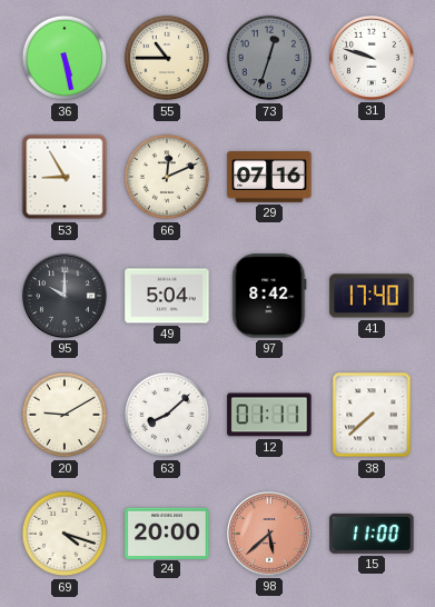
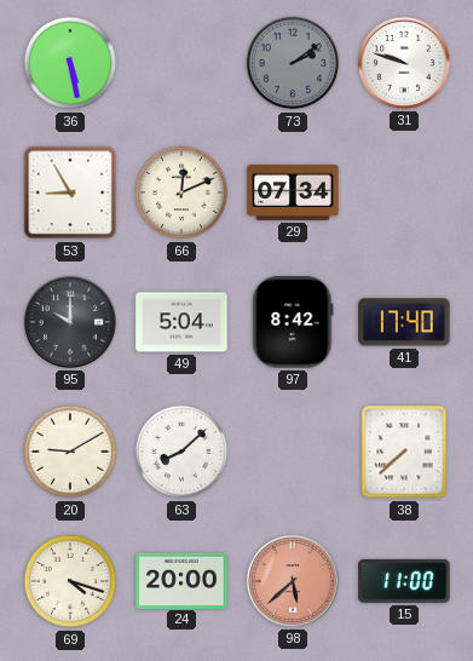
55: 10:45 -> none (167, 58)
73: 12:33 -> 2:09 (293, 63)
29: 07:16 -> 07:34 (293, 194)
12: 01:11 -> none (269, 415)
